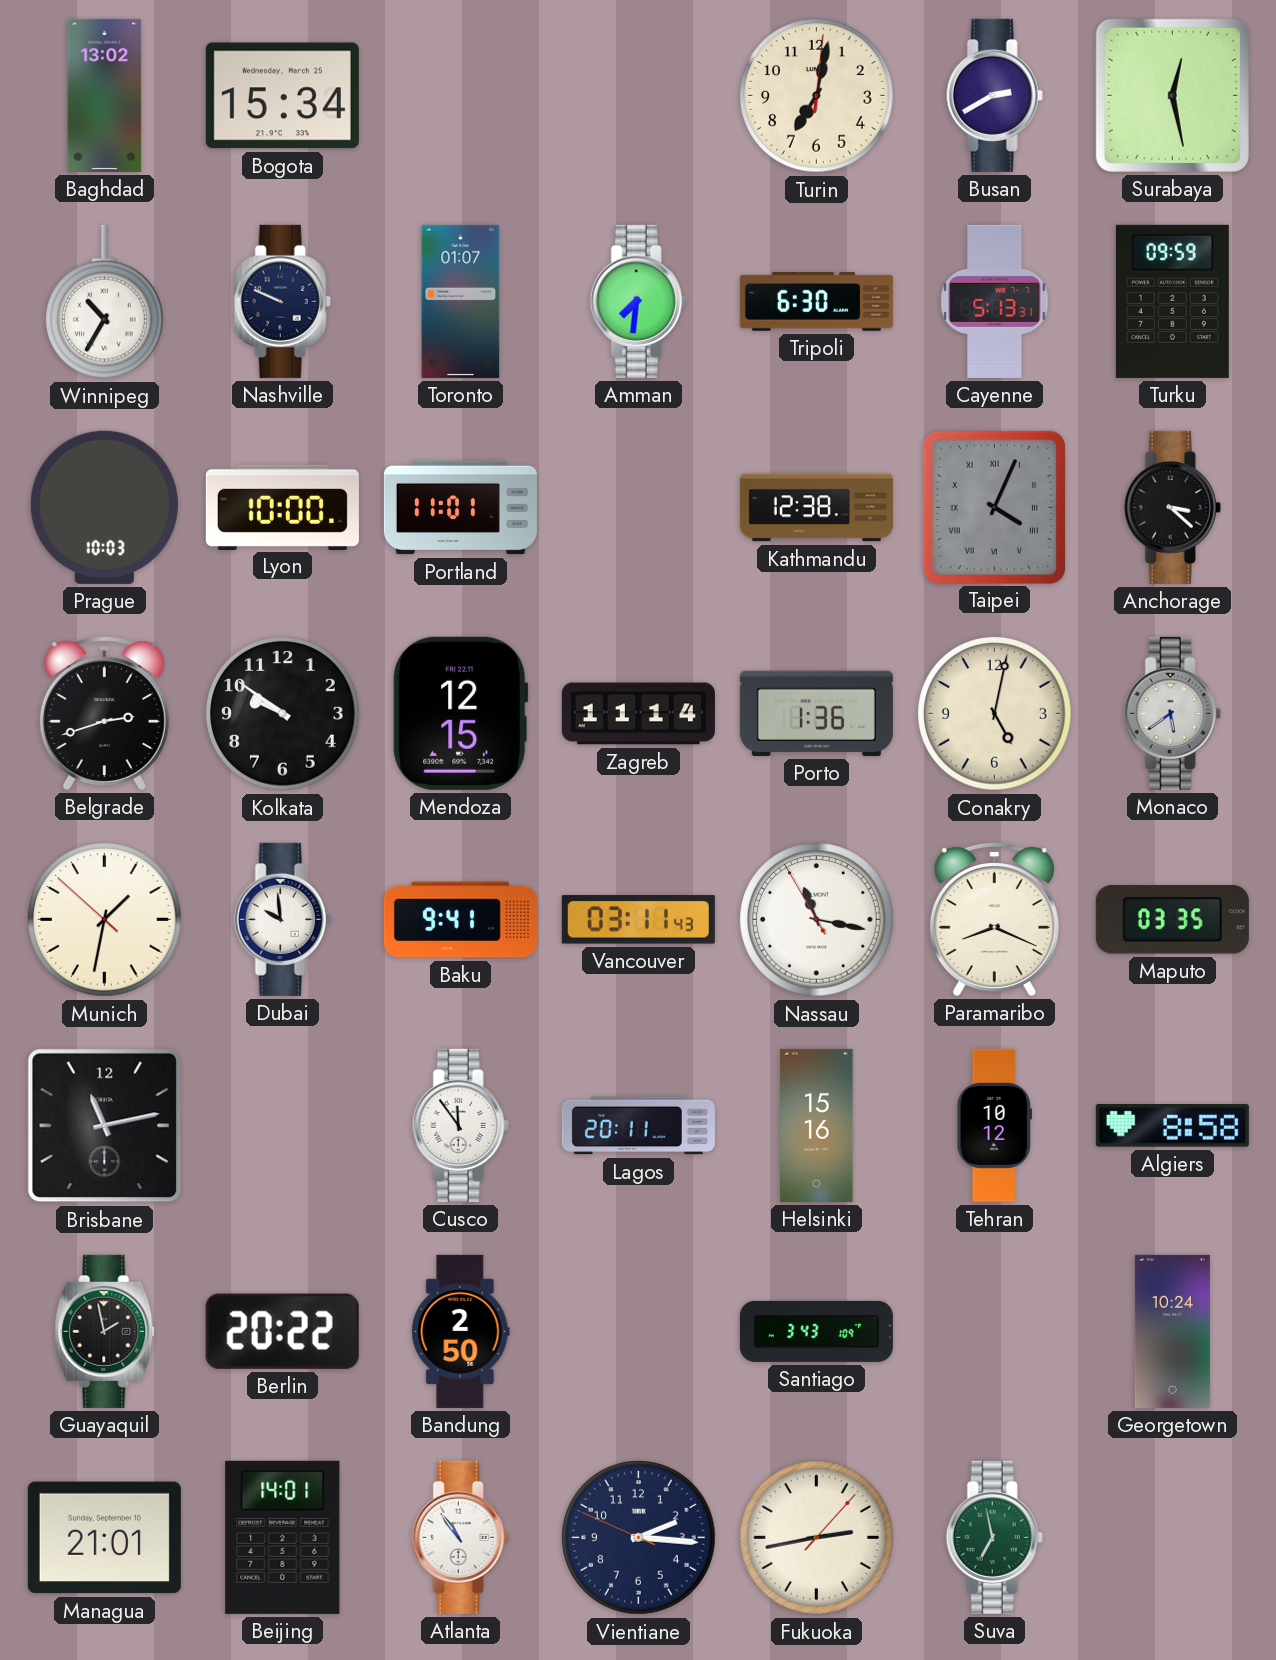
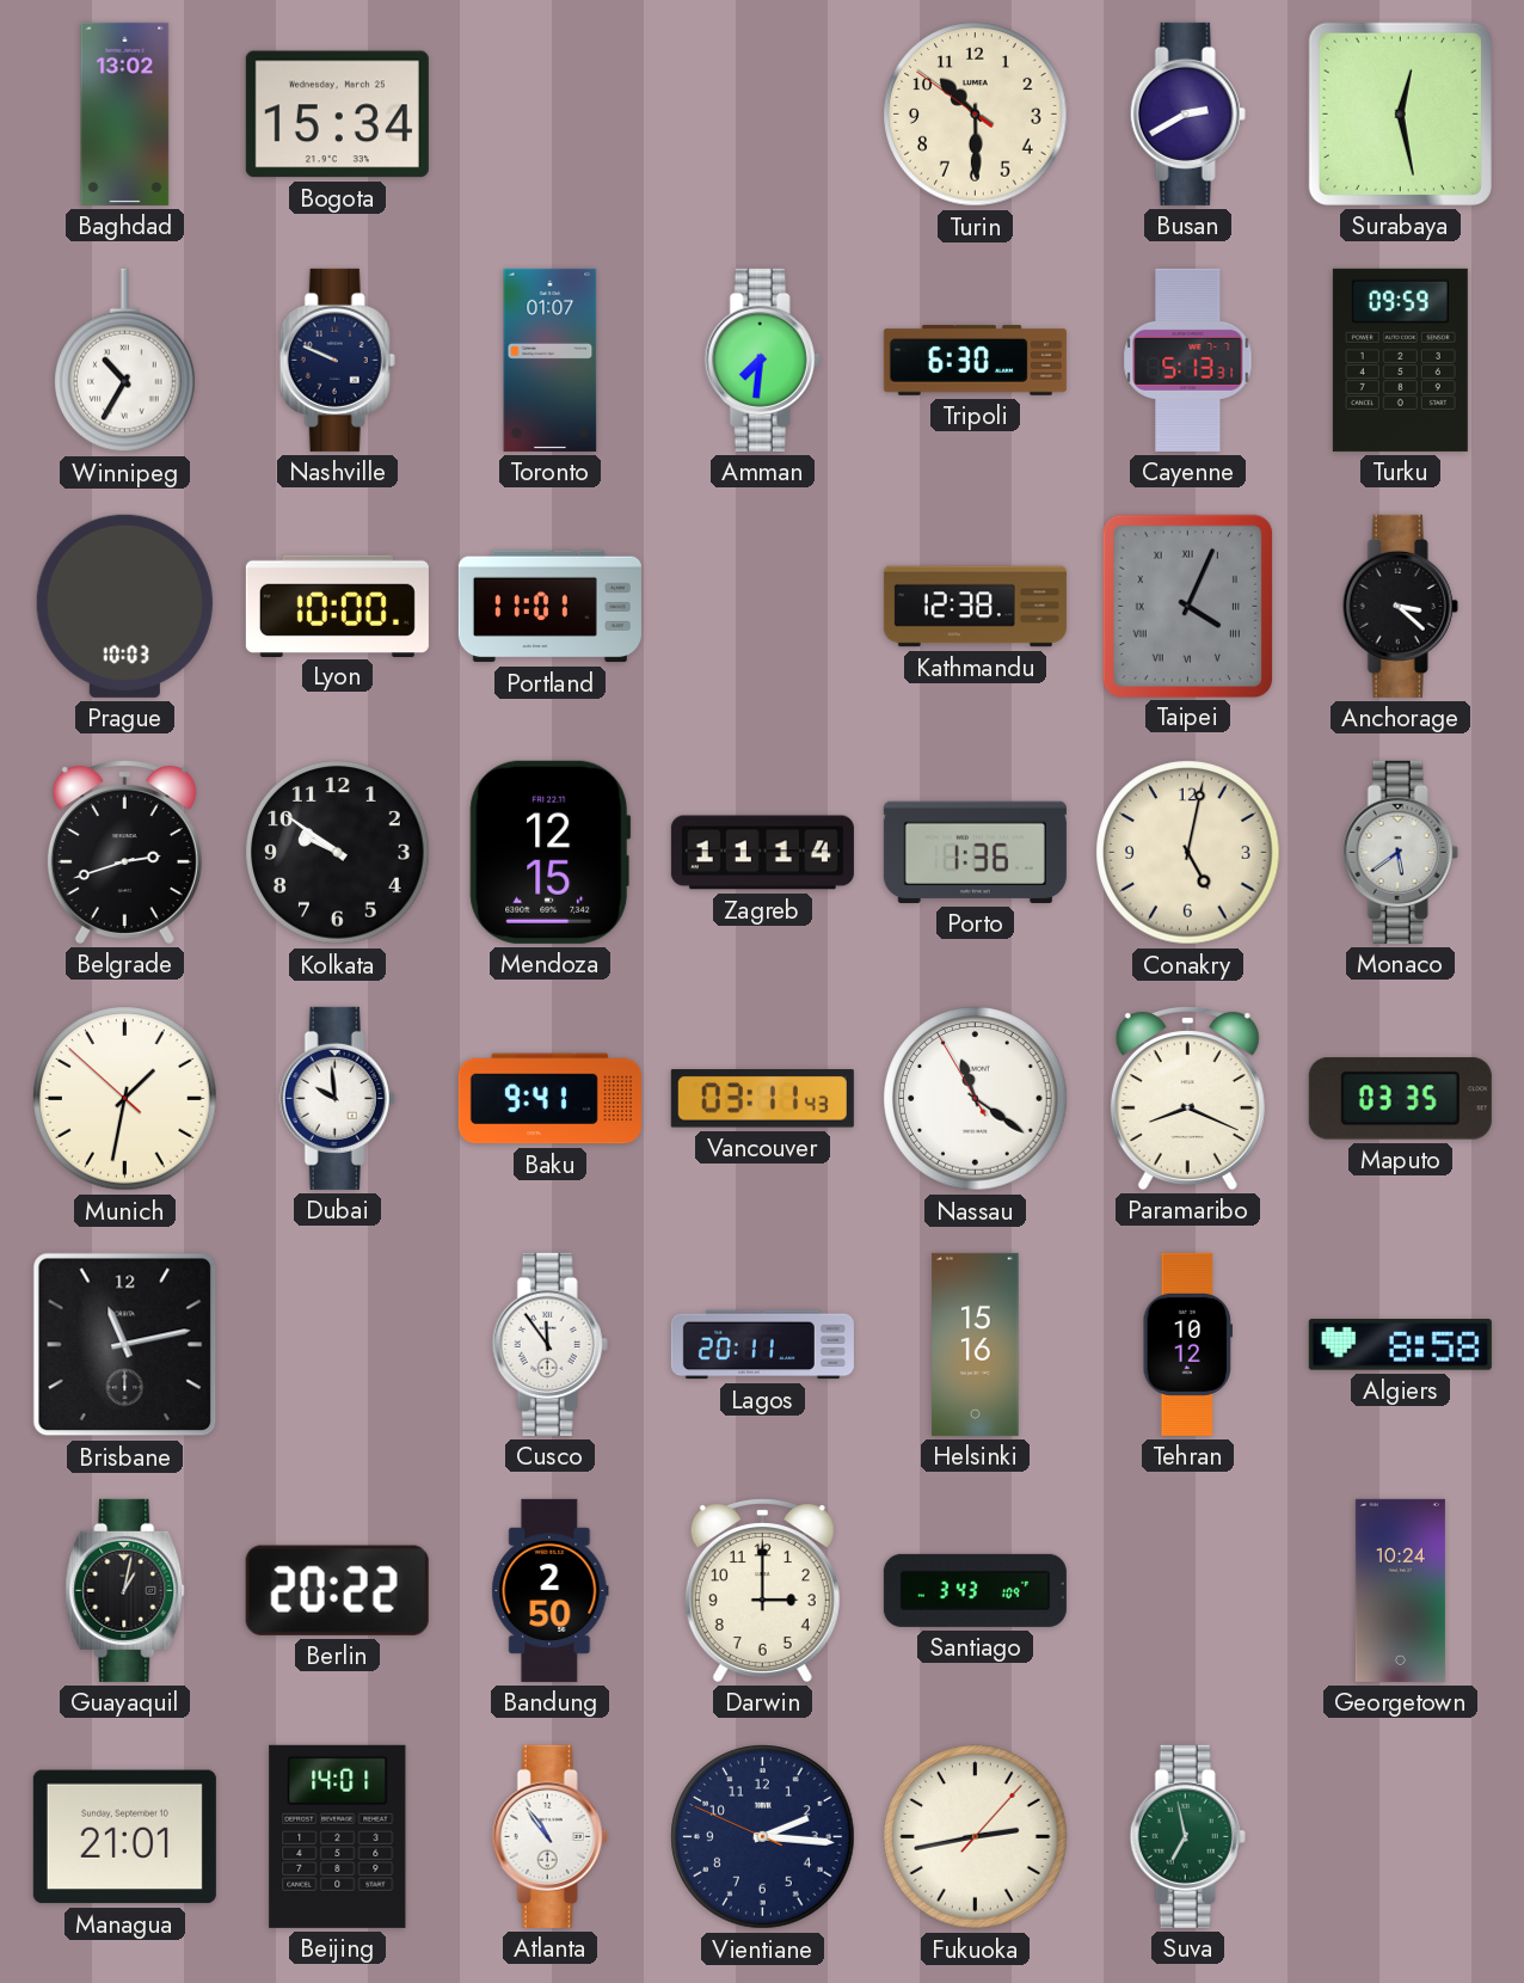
Turin: 7:02 -> 10:29 (976, 115)
Nassau: 11:16 -> 11:20 (976, 1099)
Guayaquil: 1:58 -> 1:02 (125, 1590)
Darwin: none -> 3:00 (762, 1590)
